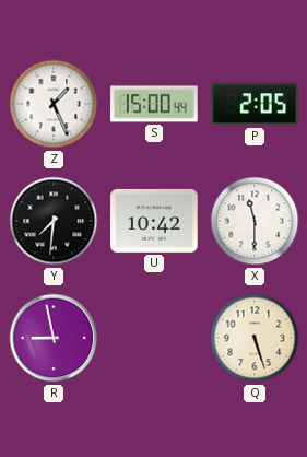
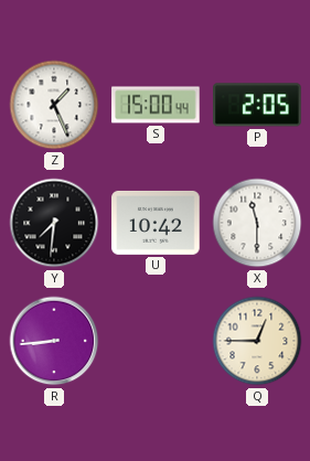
R: 8:58 -> 8:44 (54, 341)
Q: 5:27 -> 12:45 (257, 341)
